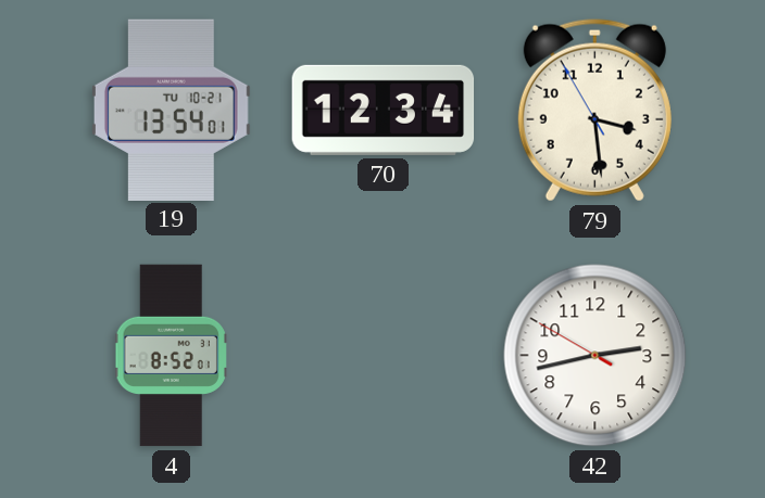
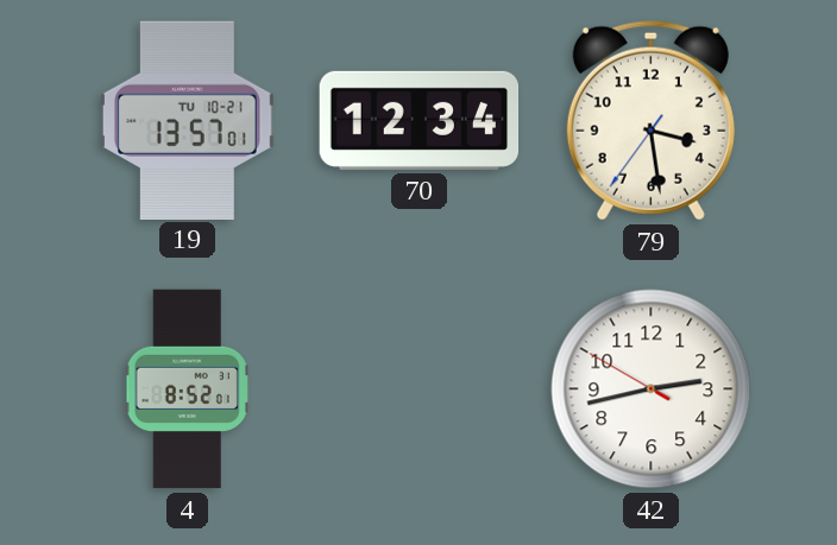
19: 13:54 -> 13:57 (187, 120)
79: 3:28:55 -> 3:28:36 (650, 121)
